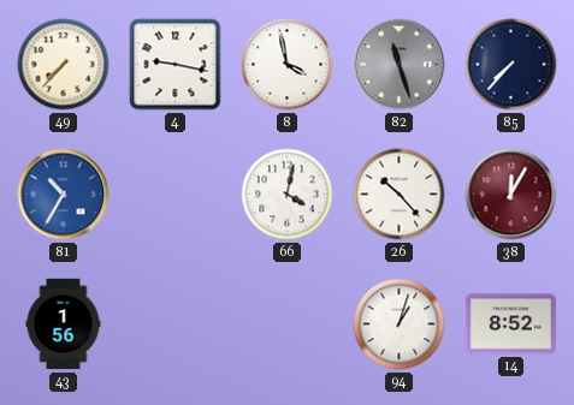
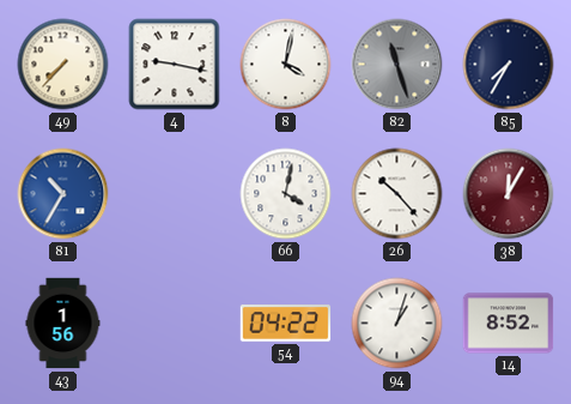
8: 3:58 -> 4:02 (286, 65)
85: 7:37 -> 7:35 (509, 65)
54: none -> 04:22 (286, 324)
